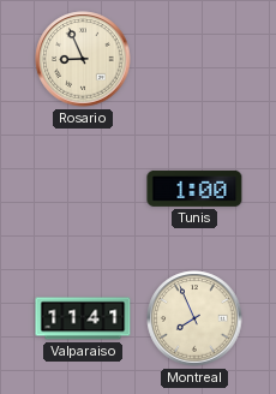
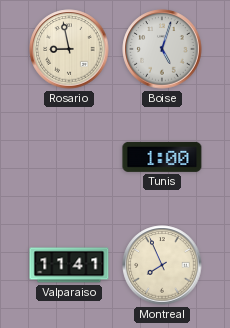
Rosario: 8:56 -> 8:58 (69, 49)
Boise: none -> 5:03 (162, 49)
